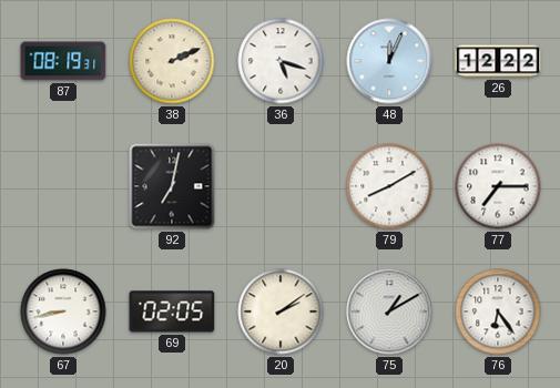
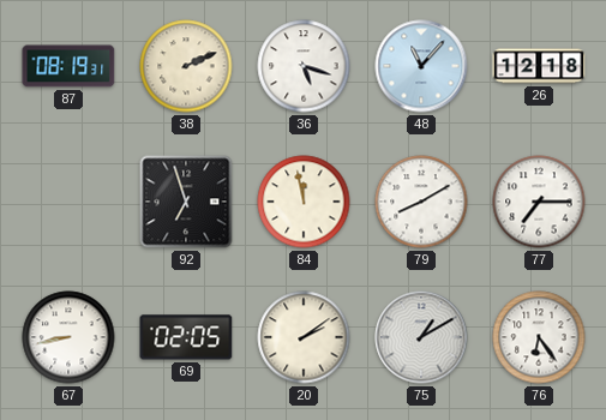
48: 12:04 -> 11:07 (421, 66)
26: 12:22 -> 12:18 (539, 66)
92: 7:02 -> 6:57 (186, 202)
84: none -> 11:58 (304, 202)
